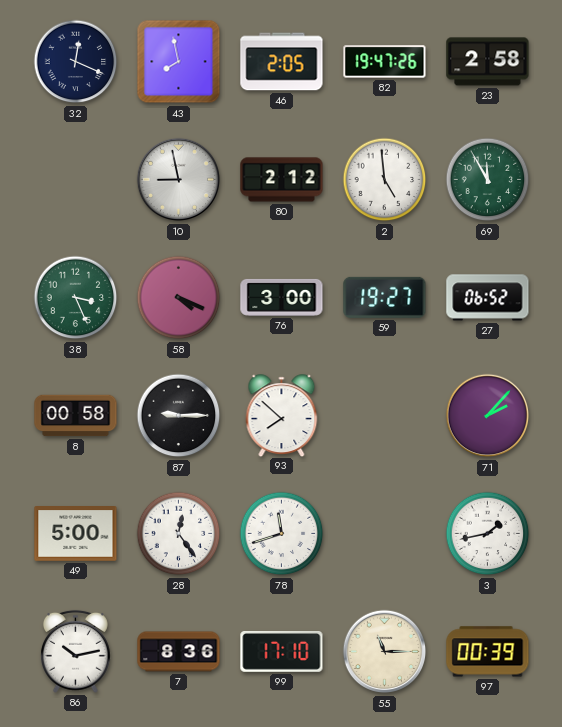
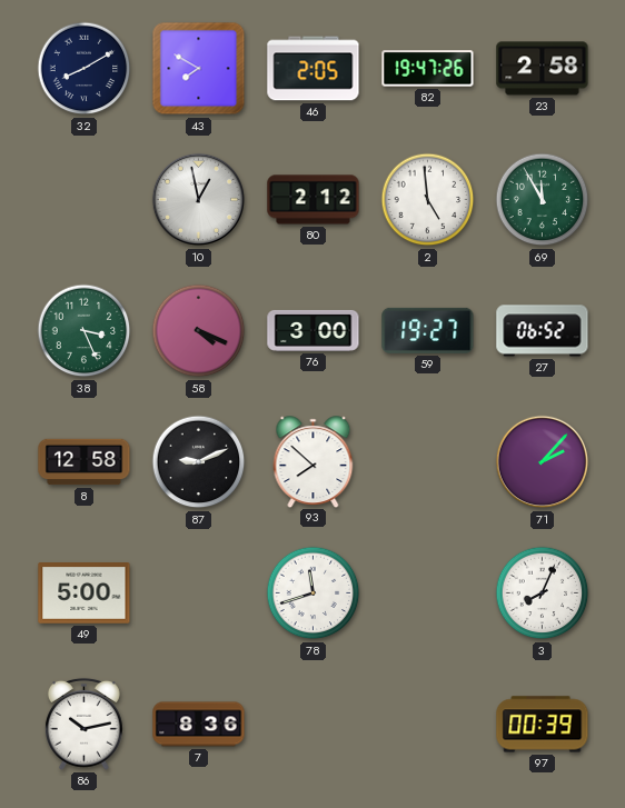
32: 12:19 -> 8:10 (85, 69)
43: 7:58 -> 7:50 (199, 69)
10: 8:58 -> 12:58 (199, 200)
8: 00:58 -> 12:58 (85, 462)
87: 9:15 -> 9:11 (199, 462)
28: 12:24 -> none (179, 534)
3: 1:43 -> 8:04 (543, 593)
99: 17:10 -> none (282, 652)
55: 11:15 -> none (385, 652)
